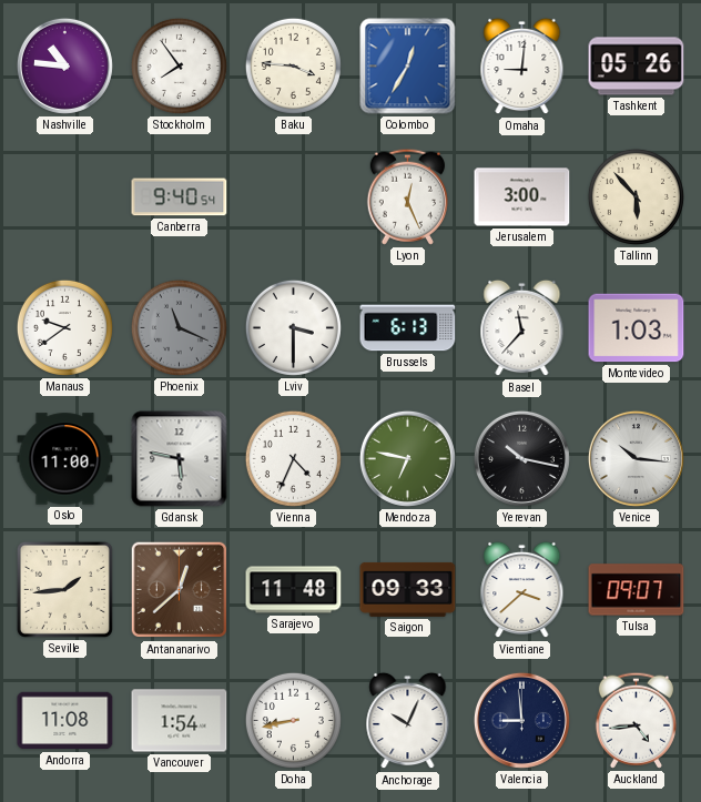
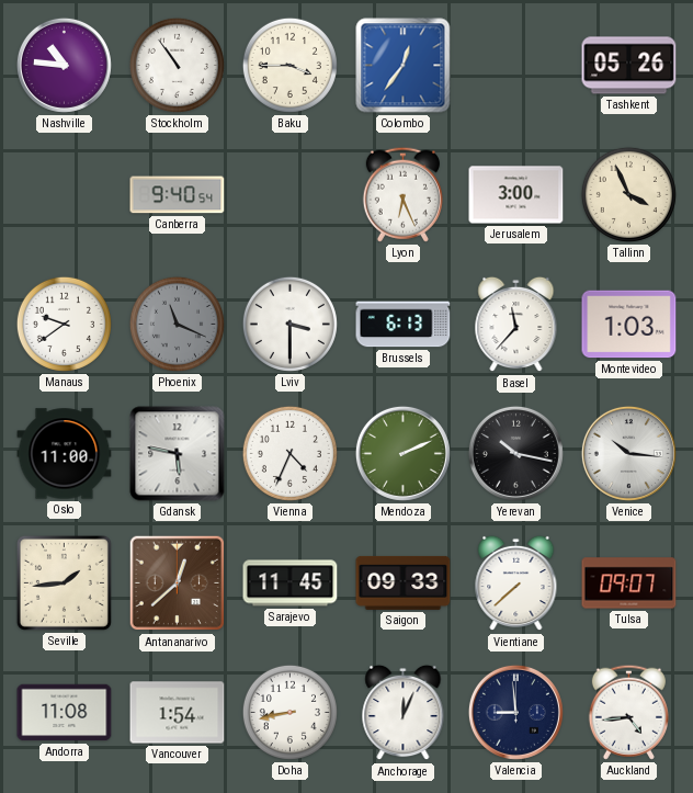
Stockholm: 7:54 -> 10:54 (177, 65)
Baku: 3:46 -> 3:45 (289, 65)
Colombo: 12:35 -> 12:36 (404, 66)
Omaha: 9:01 -> none (522, 67)
Lyon: 12:26 -> 6:26 (402, 194)
Tallinn: 5:53 -> 3:56 (628, 194)
Mendoza: 6:47 -> 2:11 (402, 453)
Sarajevo: 11:48 -> 11:45 (291, 584)
Vientiane: 3:38 -> 7:38 (516, 584)
Anchorage: 10:04 -> 12:04 (404, 713)
